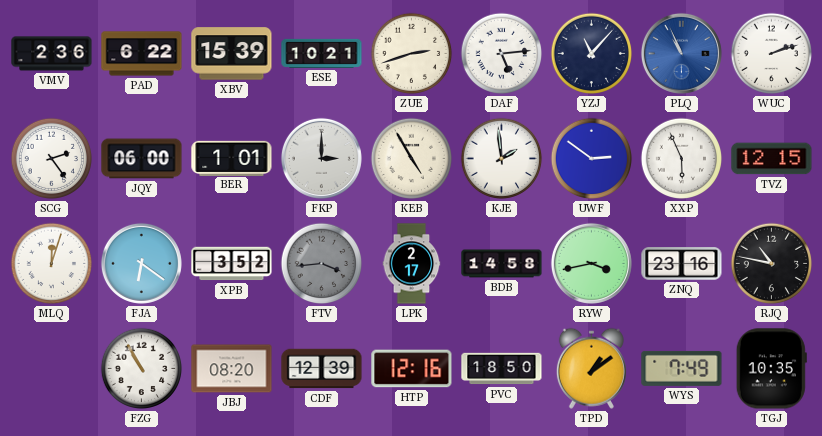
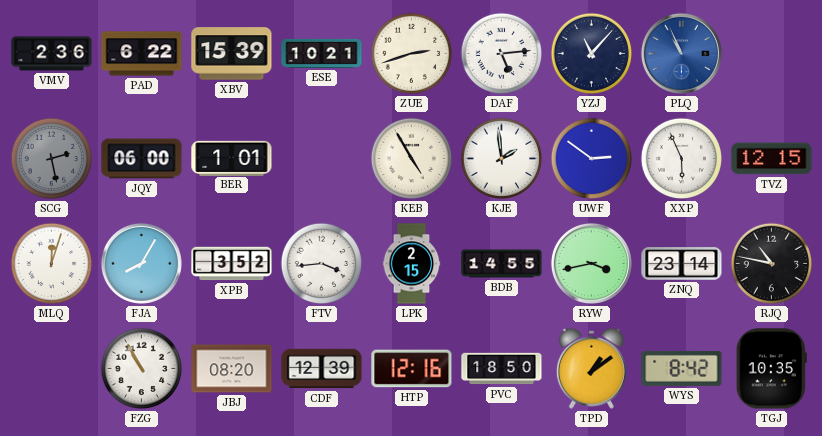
WUC: 2:12 -> none (772, 54)
SCG: 2:24 -> 2:28 (52, 159)
SCG dial: white -> grey (52, 159)
FKP: 3:00 -> none (321, 158)
FJA: 6:21 -> 8:05 (141, 263)
FTV dial: grey -> white (322, 264)
LPK: 2:17 -> 2:15 (412, 264)
BDB: 14:58 -> 14:55 (502, 264)
ZNQ: 23:16 -> 23:14 (682, 264)
WYS: 7:49 -> 8:42 (682, 368)
